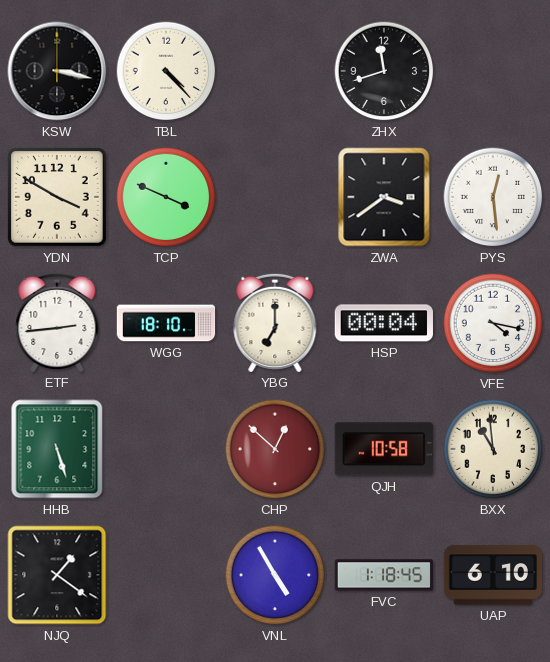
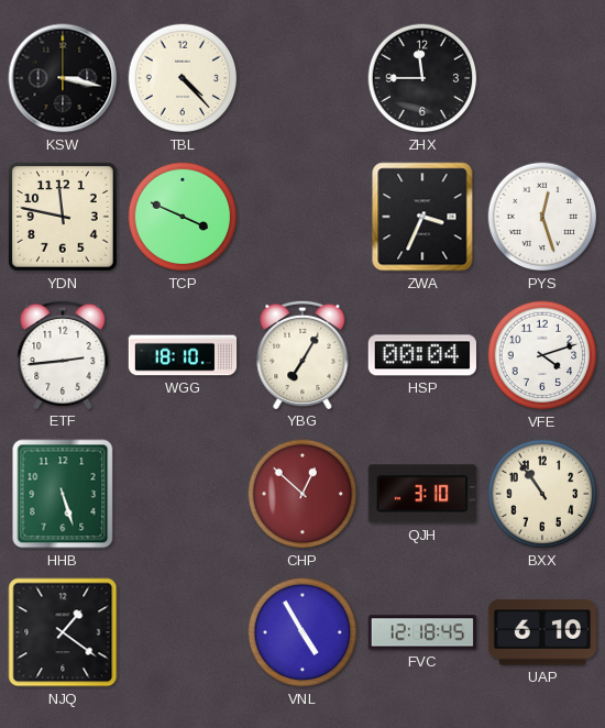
ZHX: 11:42 -> 11:45 (422, 78)
YDN: 3:50 -> 11:47 (64, 218)
ZWA: 3:39 -> 3:34 (422, 217)
PYS: 12:29 -> 12:27 (542, 217)
YBG: 7:00 -> 7:05 (302, 354)
VFE: 4:17 -> 4:12 (542, 355)
QJH: 10:58 -> 3:10 (422, 494)
BXX: 10:59 -> 10:54 (542, 494)
FVC: 1:18 -> 12:18 (422, 632)
